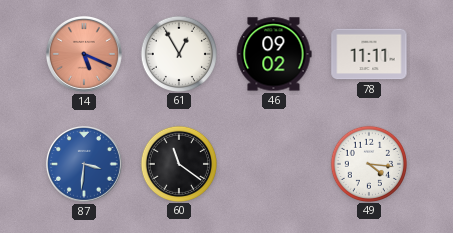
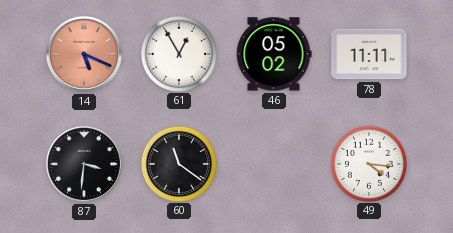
46: 09:02 -> 05:02 (274, 54)
87 dial: blue -> black (84, 164)
